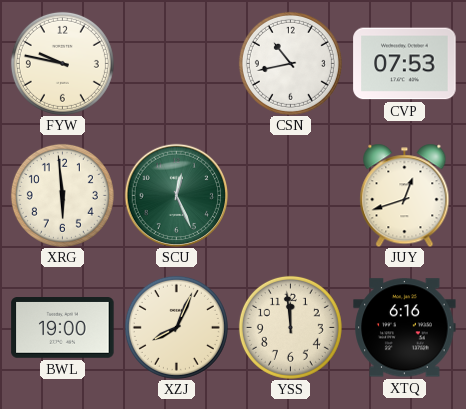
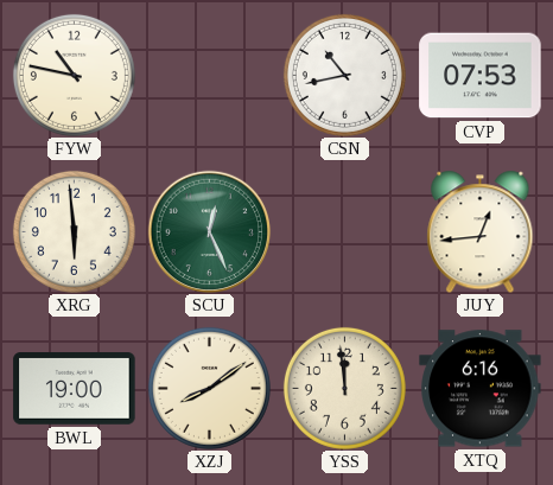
FYW: 9:47 -> 10:47 (74, 75)
JUY: 12:42 -> 12:44 (481, 231)
XZJ: 8:04 -> 8:09 (209, 388)
